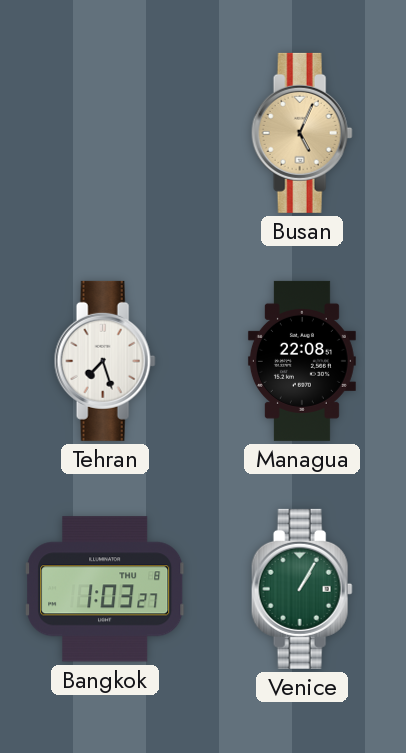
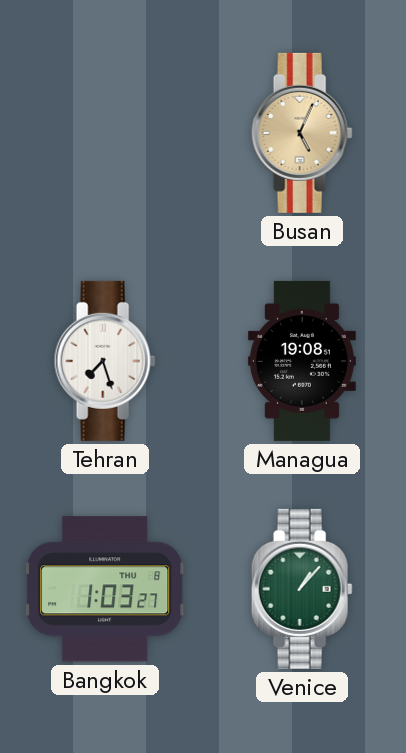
Managua: 22:08 -> 19:08 (302, 361)
Venice: 1:05 -> 1:07 (302, 589)
